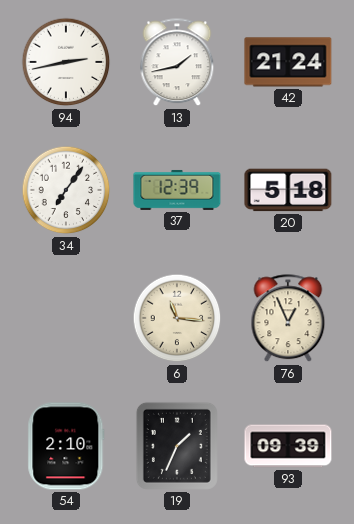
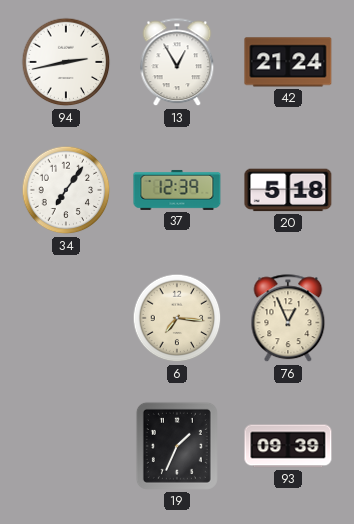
13: 1:43 -> 12:55 (177, 63)
6: 11:16 -> 7:16 (177, 318)
54: 2:10 -> none (66, 446)
